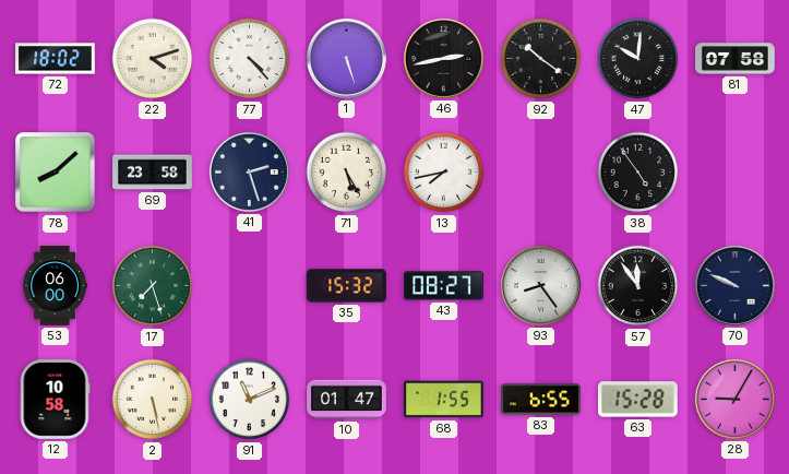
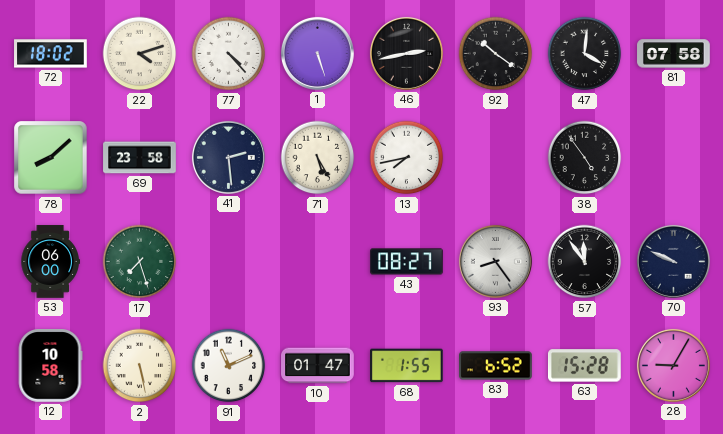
47: 10:01 -> 4:01 (585, 54)
41: 2:27 -> 2:29 (228, 157)
35: 15:32 -> none (347, 286)
83: 6:55 -> 6:52 (496, 366)
